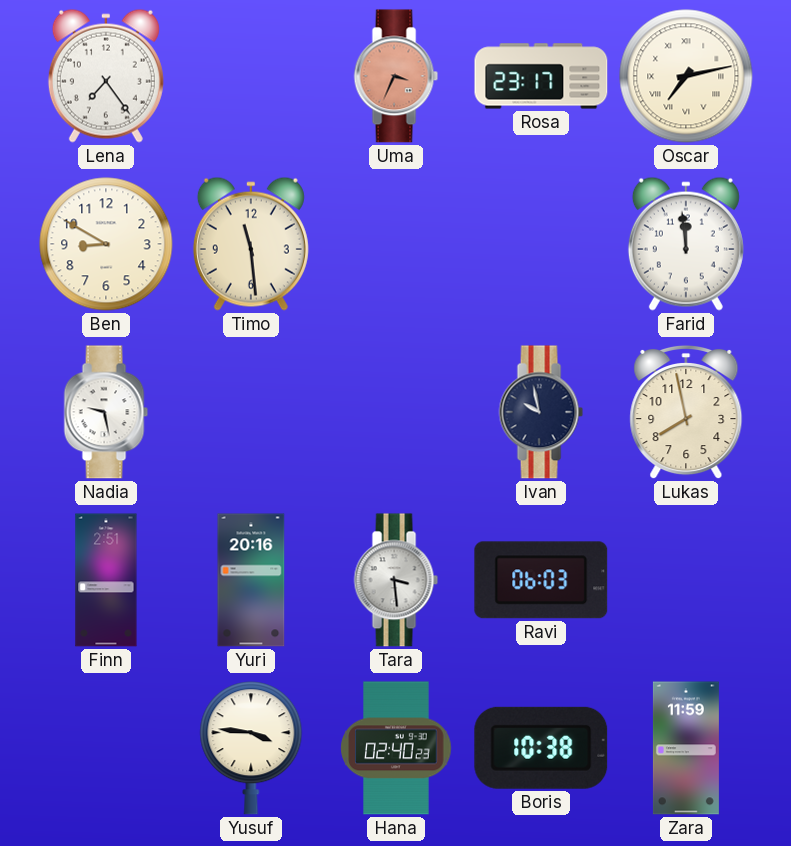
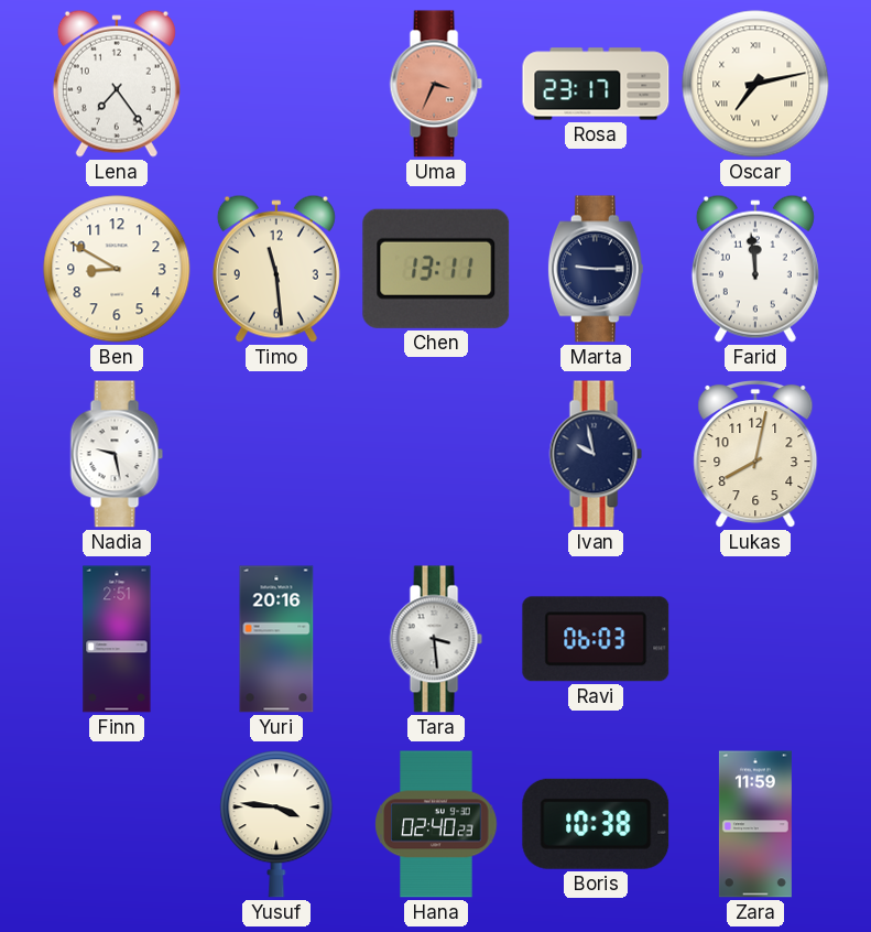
Chen: none -> 13:11 (436, 269)
Marta: none -> 9:15 (596, 269)
Lukas: 7:58 -> 8:02 (755, 454)
